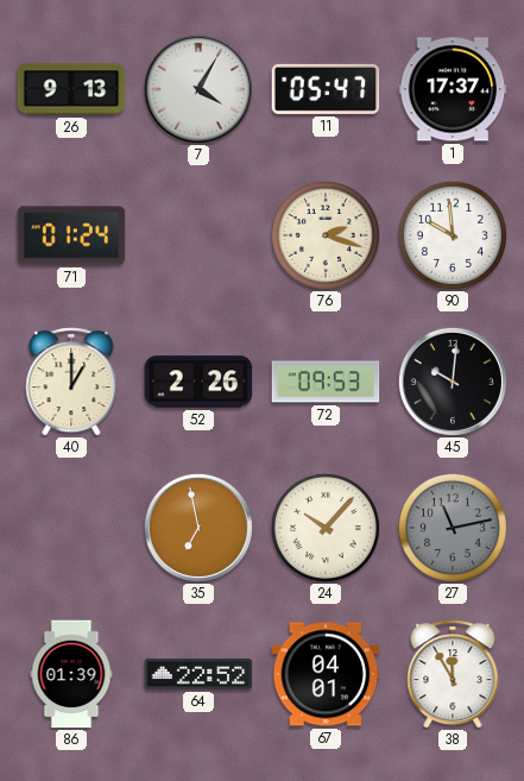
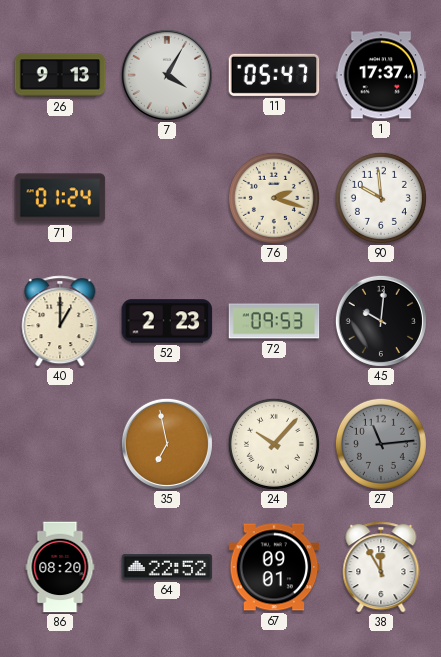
52: 2:26 -> 2:23 (167, 321)
27: 11:13 -> 11:14 (381, 444)
86: 01:39 -> 08:20 (60, 567)
67: 04:01 -> 09:01 (274, 567)
